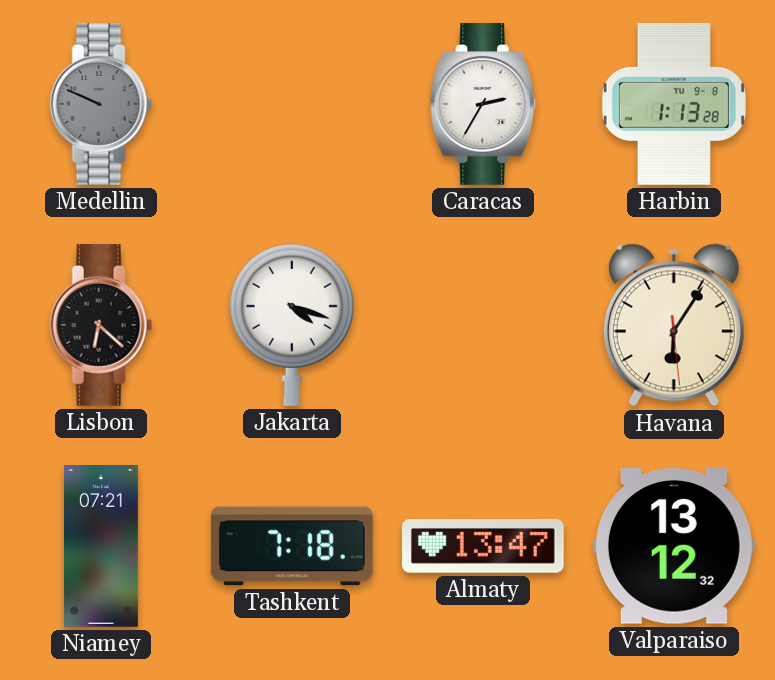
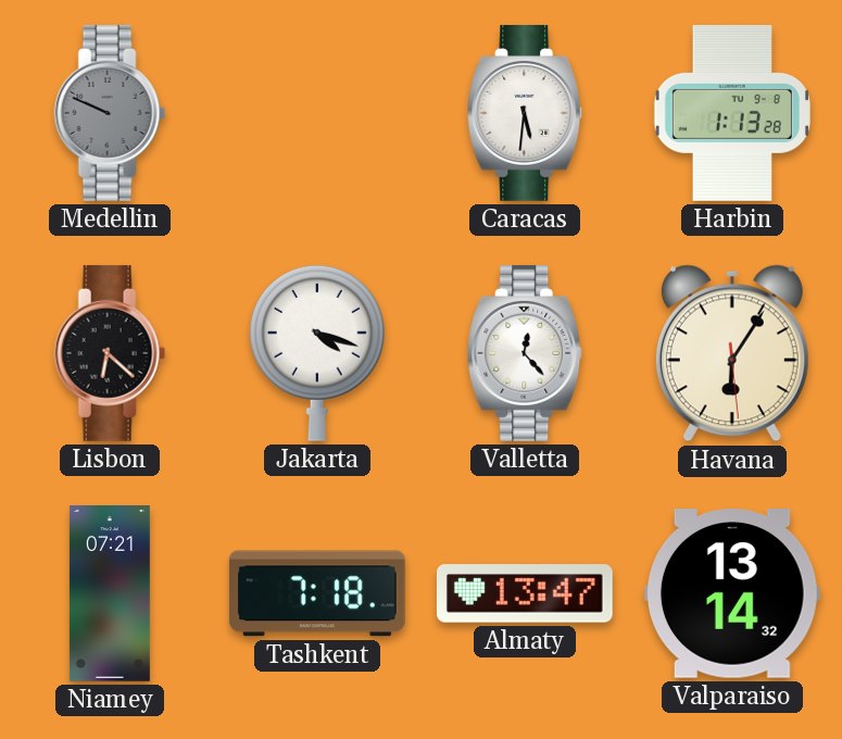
Caracas: 2:35 -> 5:31 (526, 113)
Valletta: none -> 12:23 (526, 353)
Valparaiso: 13:12 -> 13:14 (732, 593)
